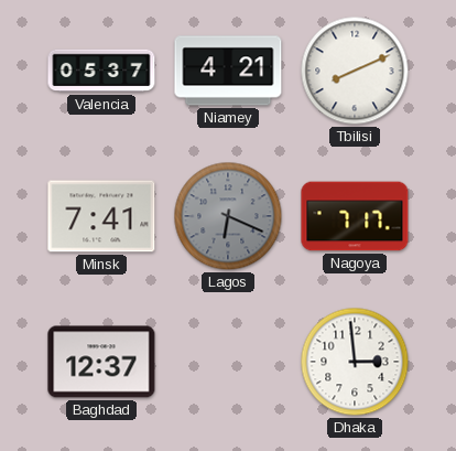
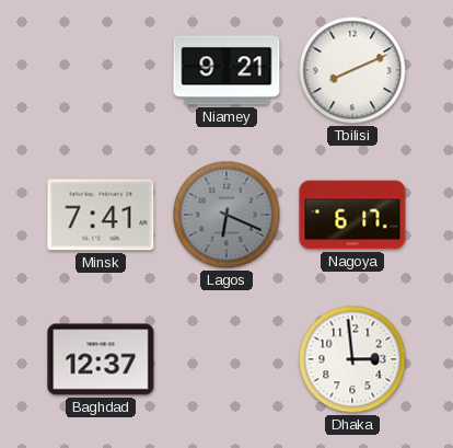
Valencia: 05:37 -> none (101, 71)
Niamey: 4:21 -> 9:21 (226, 70)
Nagoya: 7:17 -> 6:17 (352, 215)
